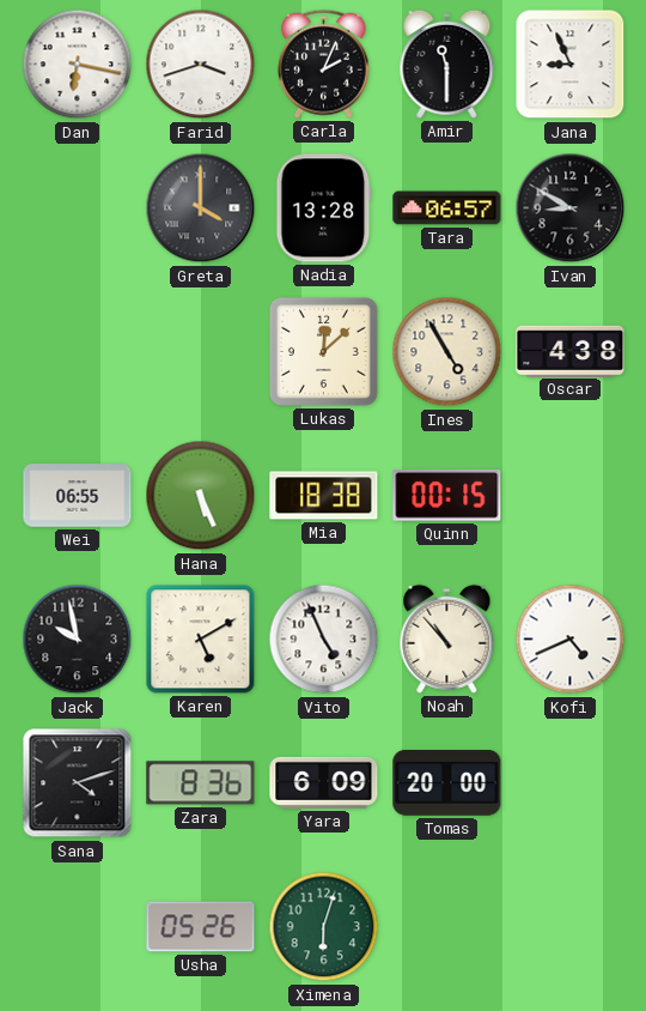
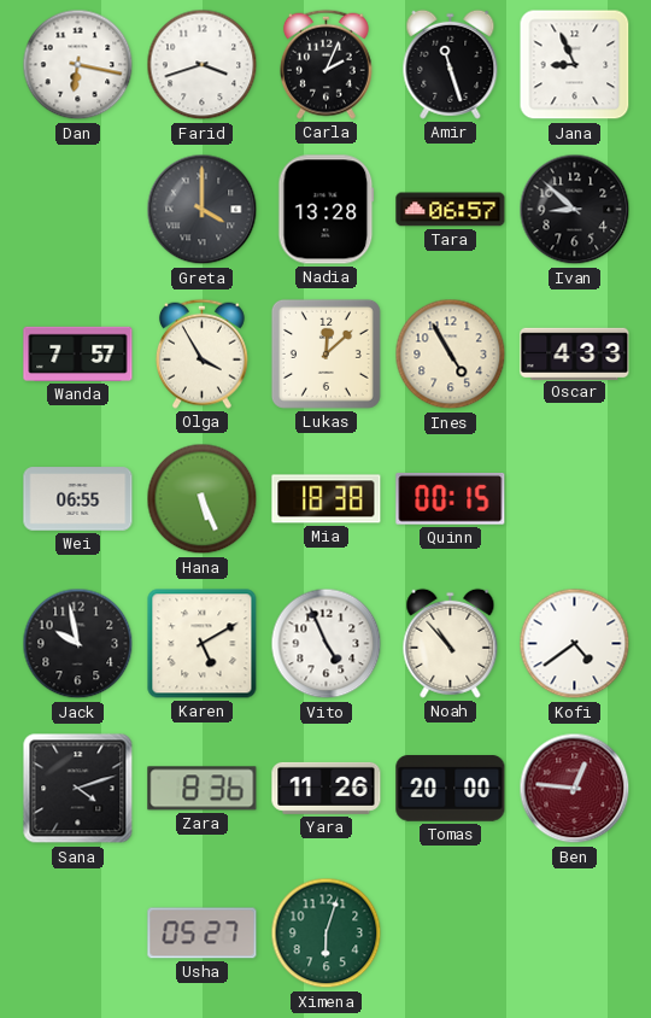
Amir: 11:30 -> 11:27 (451, 64)
Ivan: 8:50 -> 8:52 (575, 210)
Wanda: none -> 7:57 (78, 353)
Olga: none -> 3:55 (201, 353)
Oscar: 4:38 -> 4:33 (575, 353)
Kofi: 4:41 -> 4:39 (575, 644)
Yara: 6:09 -> 11:26 (327, 788)
Ben: none -> 12:46 (575, 789)
Usha: 05:26 -> 05:27 (203, 934)
